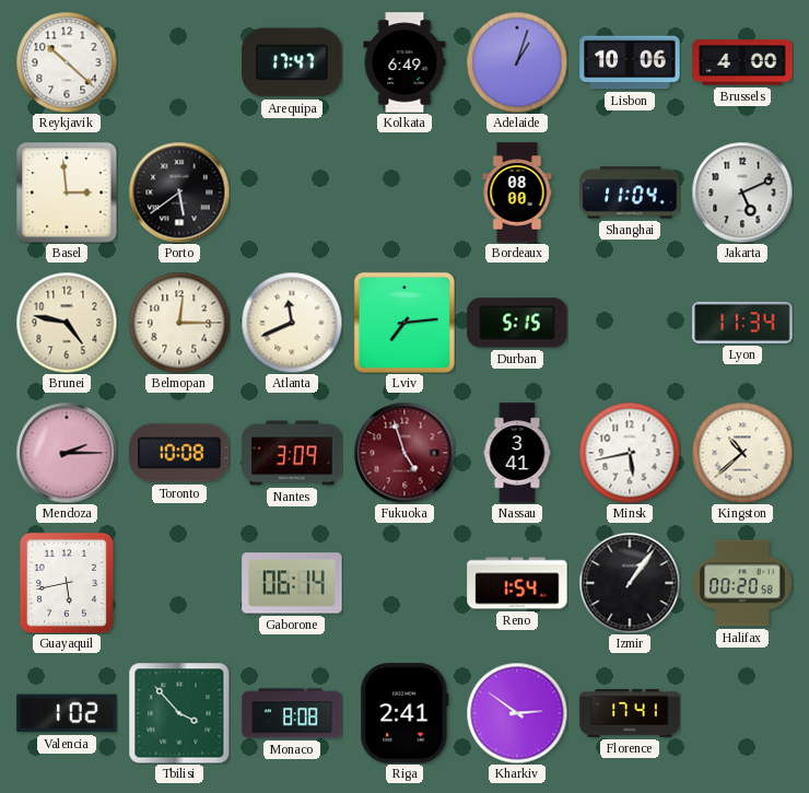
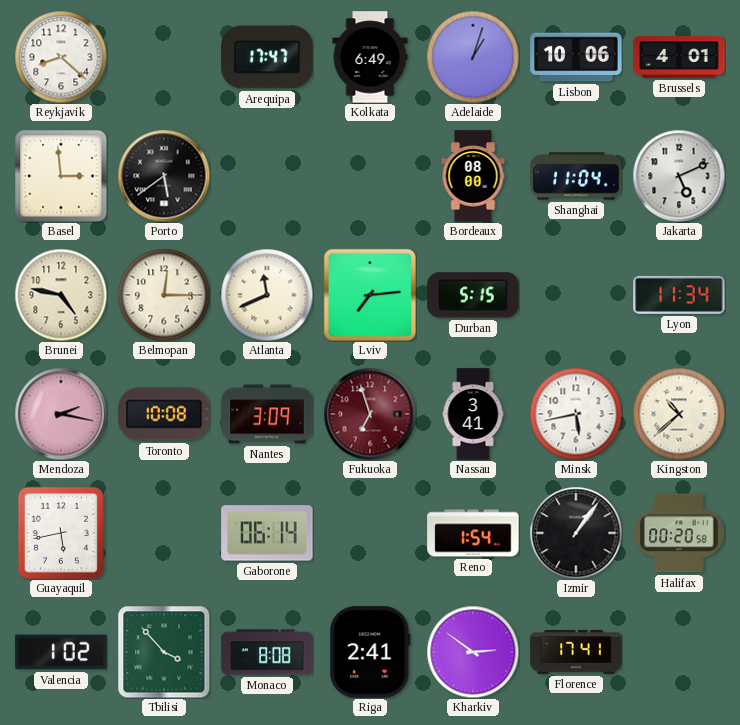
Reykjavik: 10:22 -> 8:22 (61, 57)
Brussels: 4:00 -> 4:01 (679, 57)
Mendoza: 2:15 -> 2:17 (61, 414)
Fukuoka: 4:57 -> 6:57 (370, 414)
